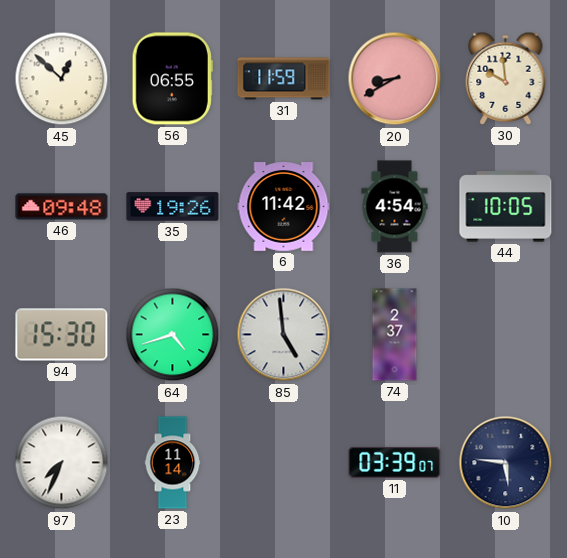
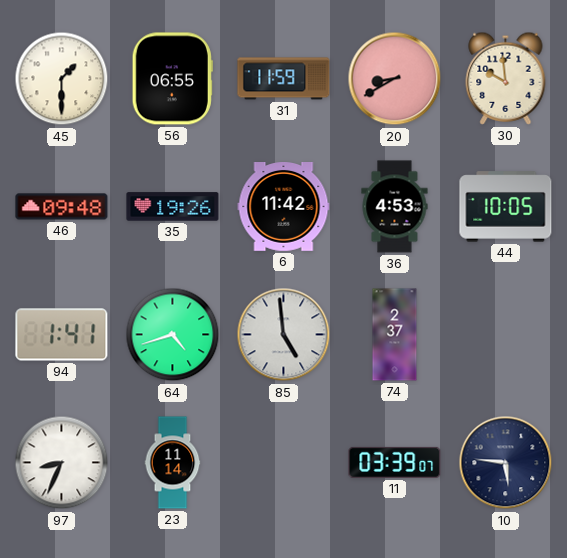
45: 12:52 -> 1:30 (62, 79)
36: 4:54 -> 4:53 (395, 207)
94: 15:30 -> 1:41 (62, 335)
97: 7:34 -> 8:34 (62, 463)
